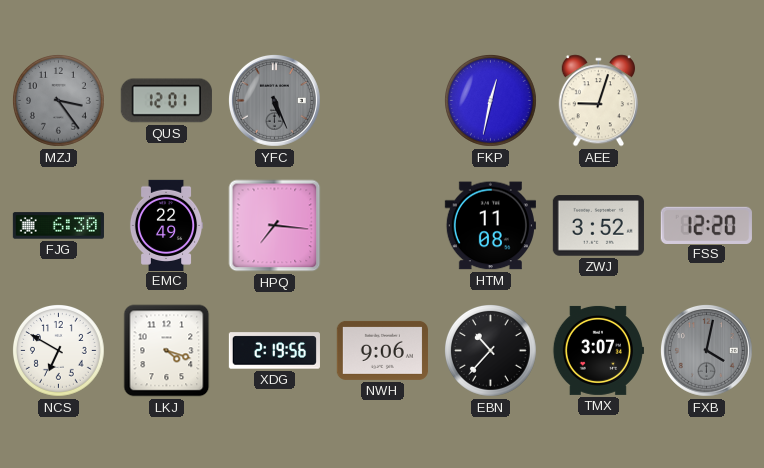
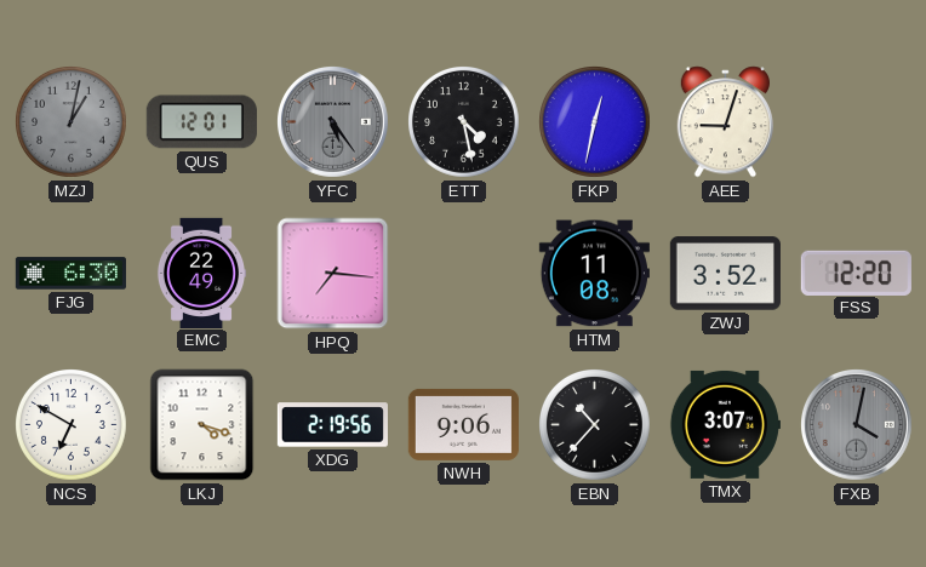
MZJ: 3:24 -> 1:02 (72, 122)
YFC: 5:26 -> 5:24 (332, 121)
ETT: none -> 4:28 (464, 122)
